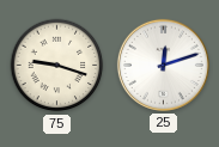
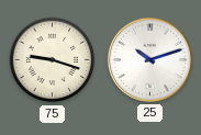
25: 12:12 -> 10:12 (149, 59)
